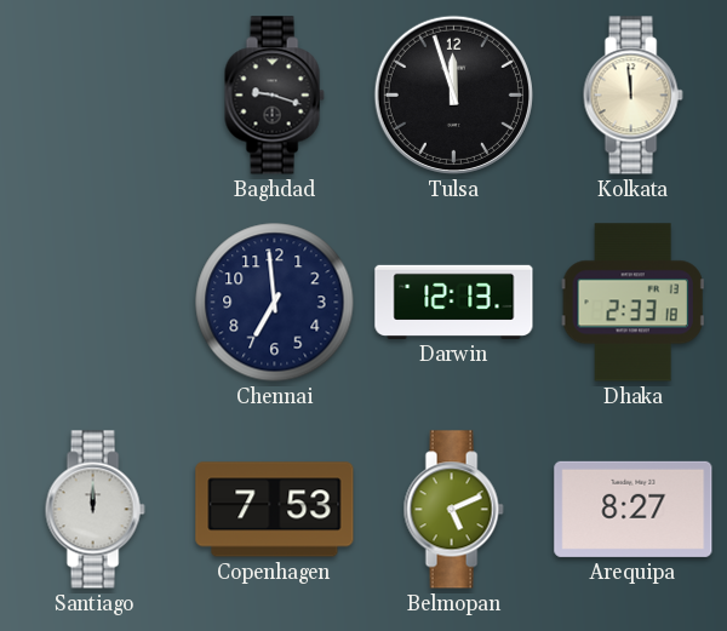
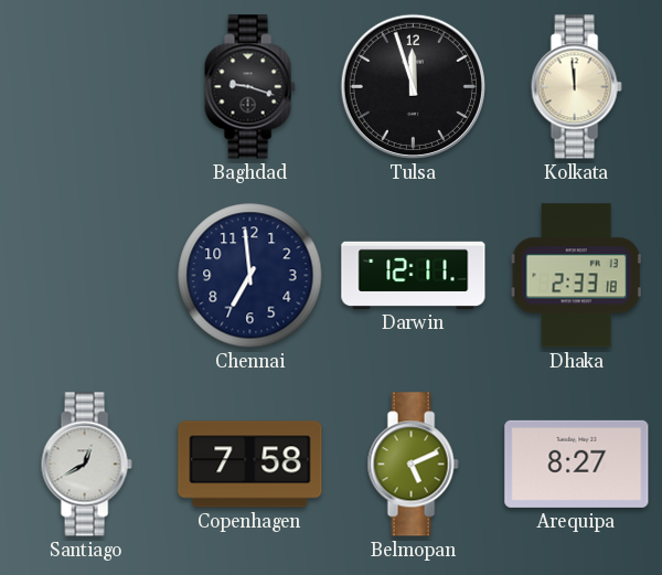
Darwin: 12:13 -> 12:11 (414, 275)
Santiago: 12:00 -> 12:40 (86, 465)
Copenhagen: 7:53 -> 7:58 (250, 465)
